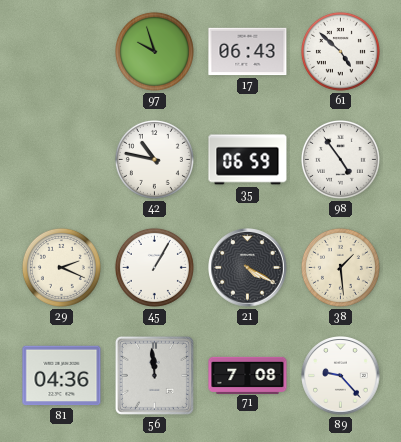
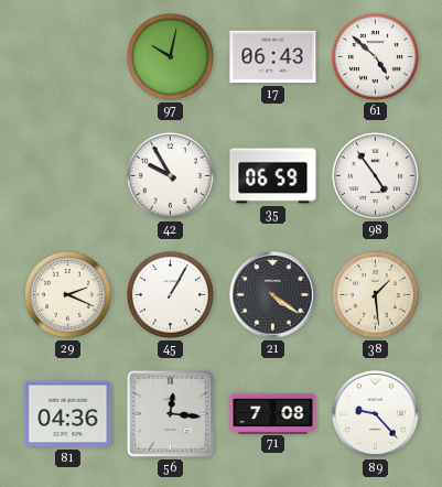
97: 9:57 -> 10:02 (170, 56)
42: 10:47 -> 9:55 (170, 175)
21: 4:20 -> 4:21 (273, 295)
56: 11:59 -> 12:16 (170, 413)
